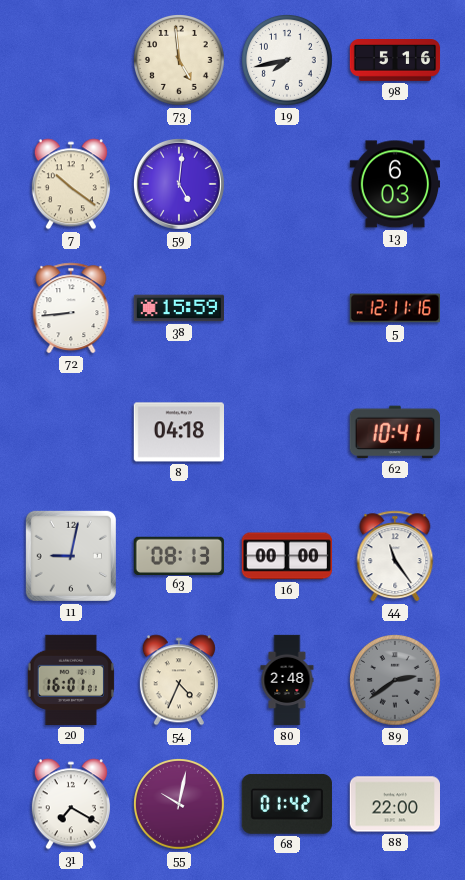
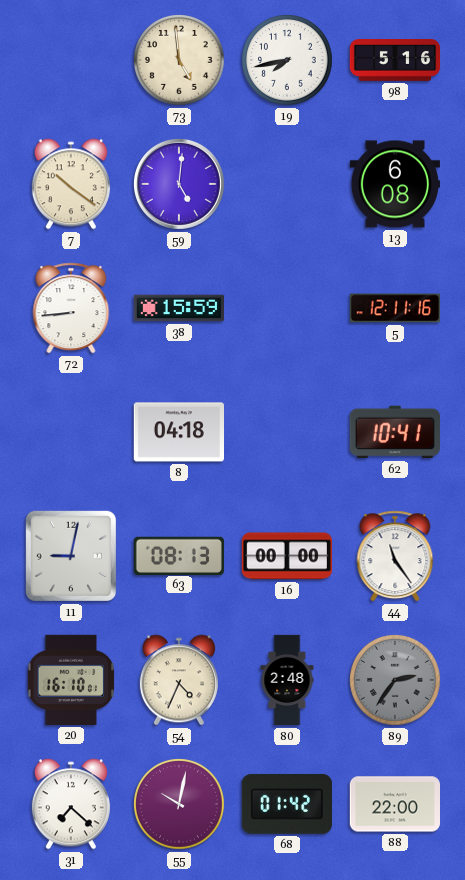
13: 6:03 -> 6:08 (394, 184)
20: 16:01 -> 16:10 (71, 680)
89: 2:39 -> 2:36 (396, 681)
31: 7:20 -> 7:22 (71, 804)
